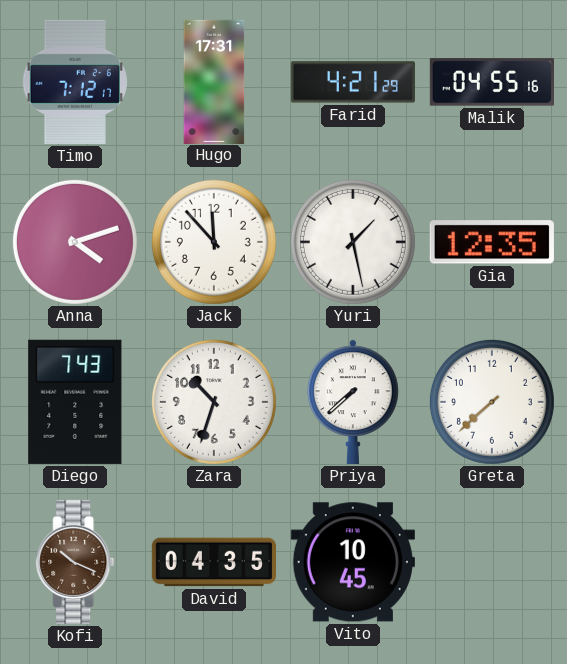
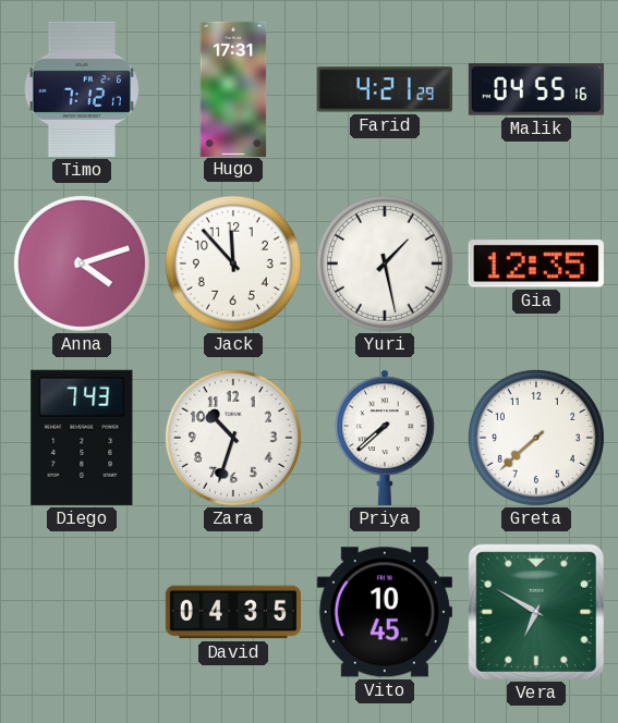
Kofi: 10:19 -> none (75, 562)
Vera: none -> 6:50 (536, 612)
